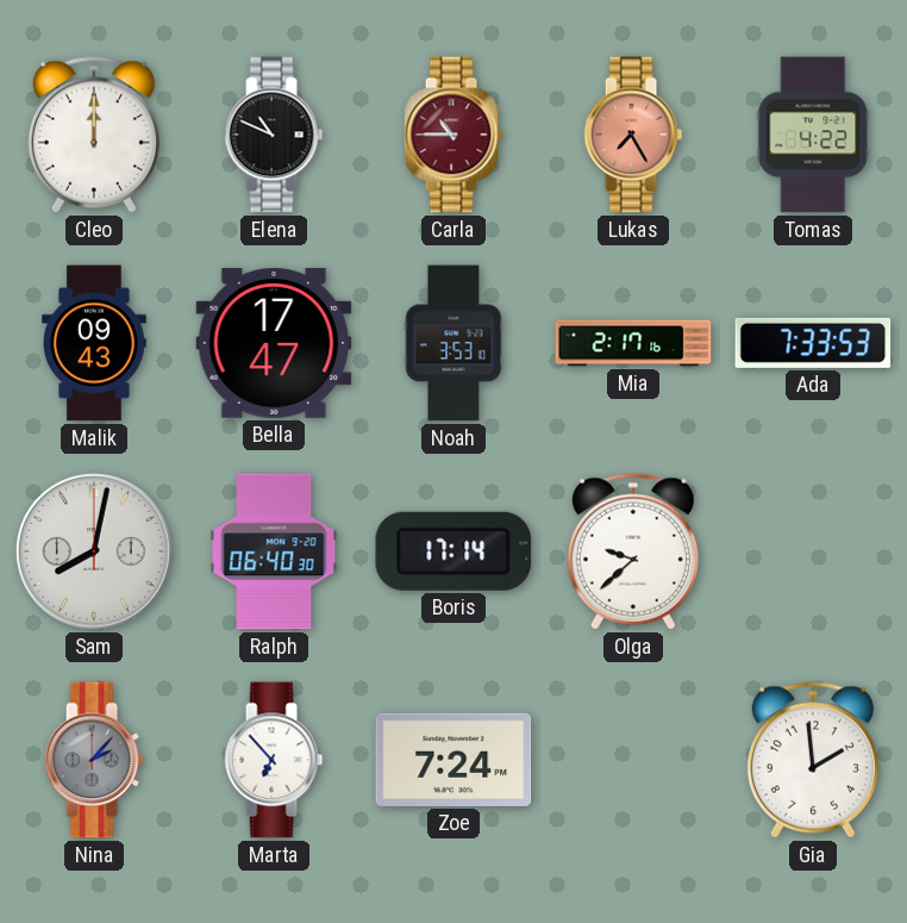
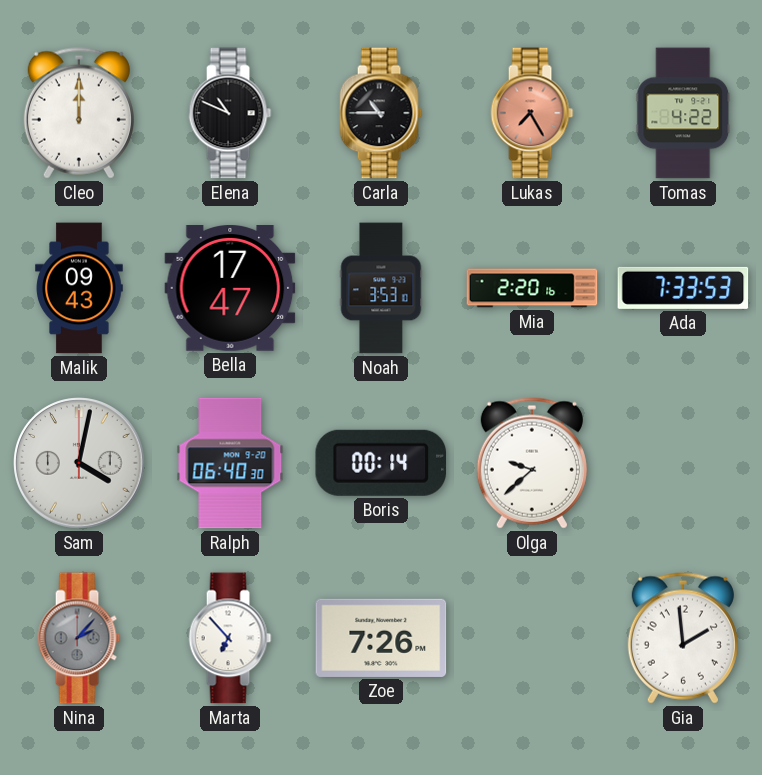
Carla dial: burgundy -> black (381, 113)
Mia: 2:17 -> 2:20 (532, 288)
Sam: 8:02 -> 4:02 (79, 463)
Boris: 17:14 -> 00:14 (381, 463)
Zoe: 7:24 -> 7:26 (381, 638)
